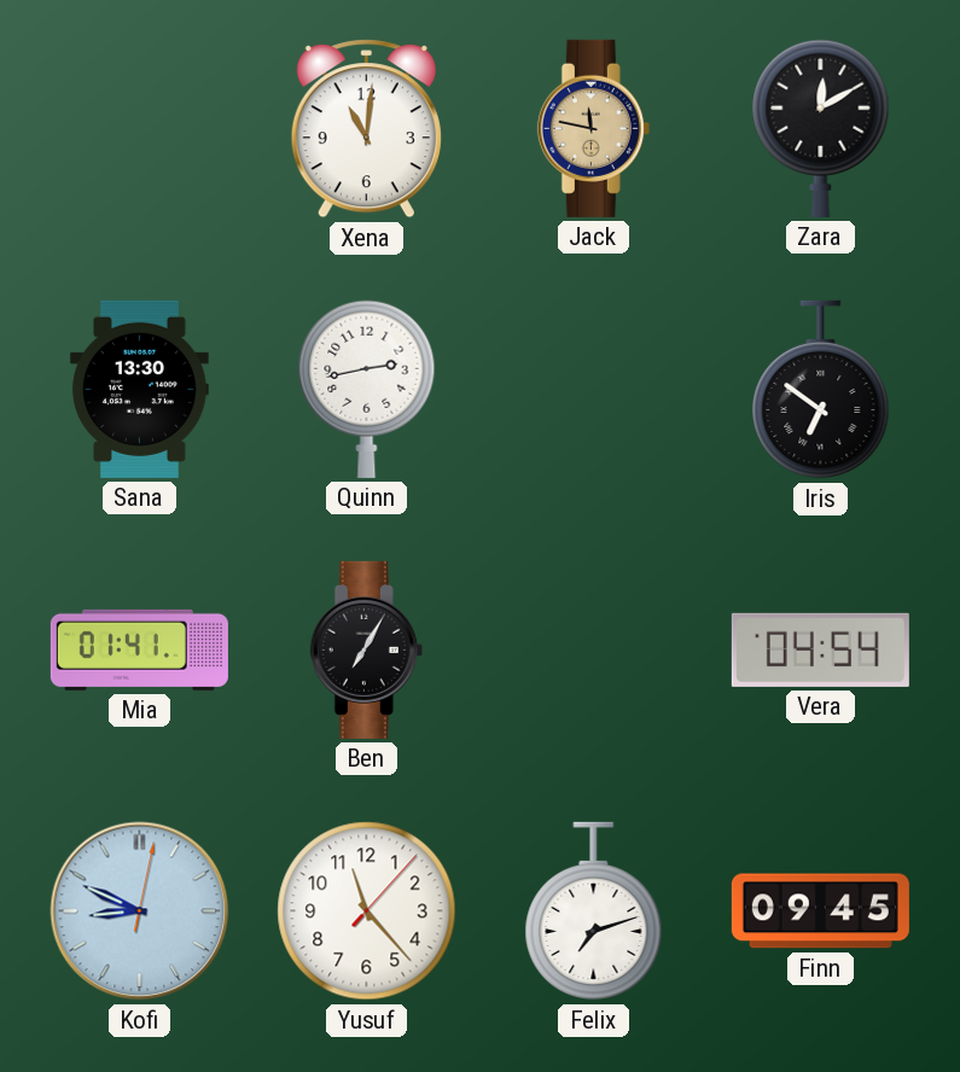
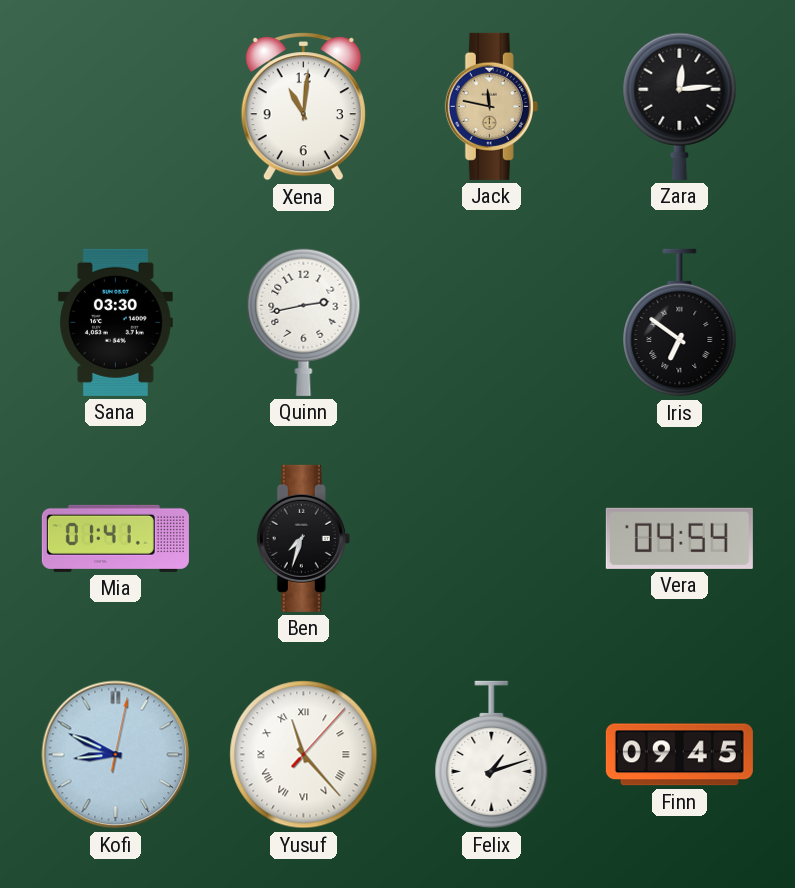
Zara: 12:10 -> 12:14 (680, 106)
Sana: 13:30 -> 03:30 (115, 322)
Ben: 7:05 -> 7:33 (303, 538)
Yusuf numerals: Arabic -> Roman (304, 755)
Felix: 7:12 -> 1:12 (492, 755)
